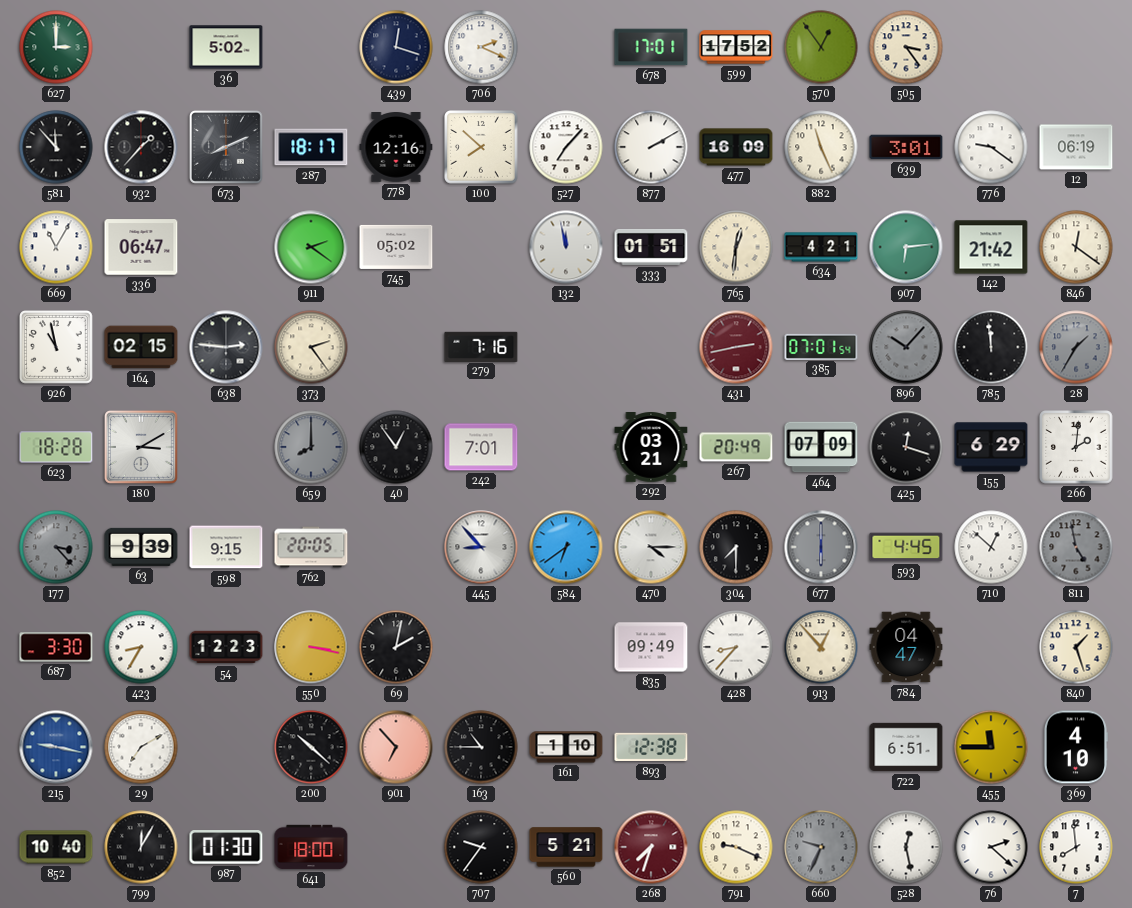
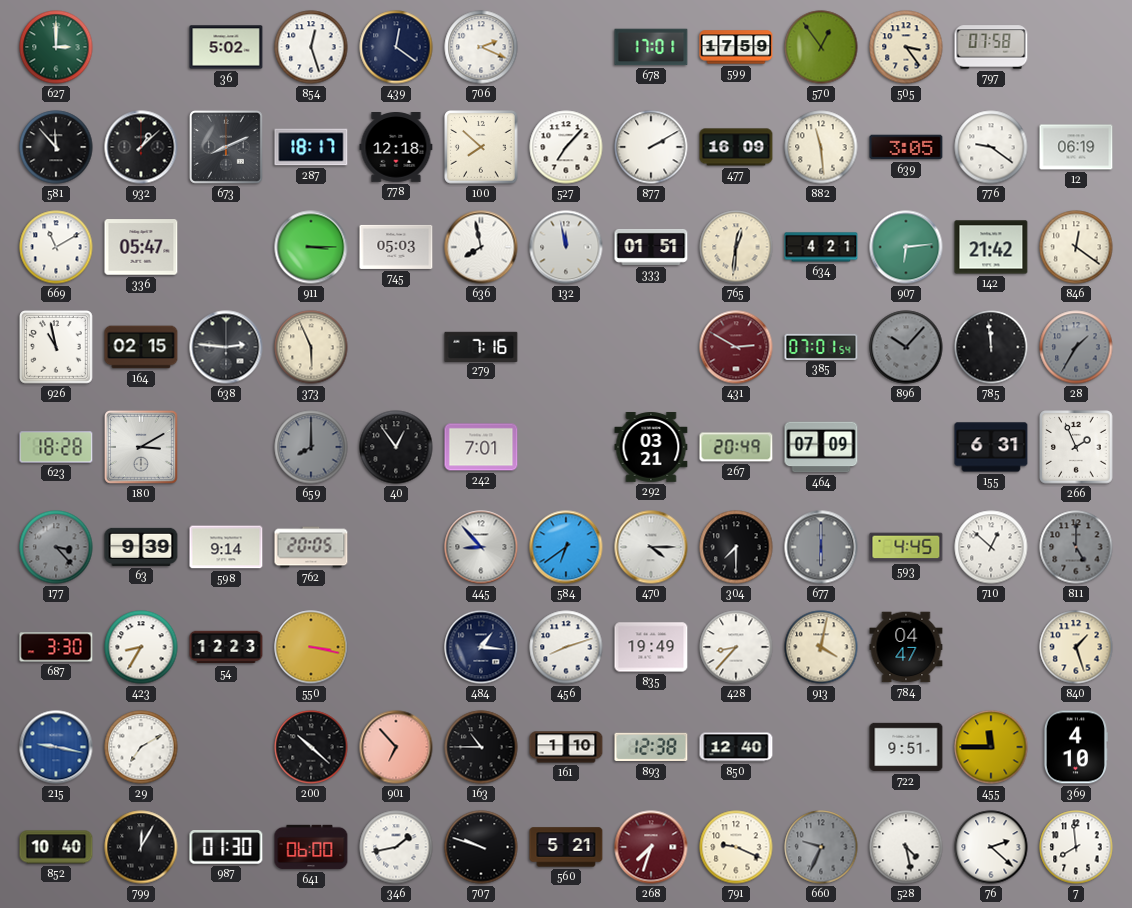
854: none -> 12:27 (311, 47)
439: 12:18 -> 12:21 (396, 47)
599: 17:52 -> 17:59 (736, 47)
797: none -> 07:58 (991, 47)
932: 1:37 -> 1:08 (141, 147)
778: 12:16 -> 12:18 (396, 148)
882: 11:26 -> 11:29 (821, 147)
639: 3:01 -> 3:05 (906, 147)
669: 11:05 -> 11:10 (56, 247)
336: 06:47 -> 05:47 (141, 247)
911: 2:21 -> 3:15 (311, 247)
745: 05:02 -> 05:03 (396, 247)
636: none -> 7:58 (481, 247)
373: 2:24 -> 5:56 (311, 347)
431: 2:43 -> 2:50 (736, 347)
425: 12:18 -> none (906, 447)
155: 6:29 -> 6:31 (991, 447)
266: 2:01 -> 1:56 (1076, 447)
598: 9:15 -> 9:14 (226, 547)
811: 4:58 -> 5:00 (1076, 547)
69: 2:02 -> none (396, 647)
484: none -> 1:16 (481, 647)
456: none -> 8:12 (566, 647)
835: 09:49 -> 19:49 (651, 647)
913: 12:53 -> 4:02 (821, 647)
850: none -> 12:40 (736, 747)
722: 6:51 -> 9:51 (906, 747)
641: 18:00 -> 06:00 (311, 847)
346: none -> 1:43 (396, 847)
707: 9:36 -> 9:48 (481, 847)
528: 12:28 -> 4:28 (906, 847)
